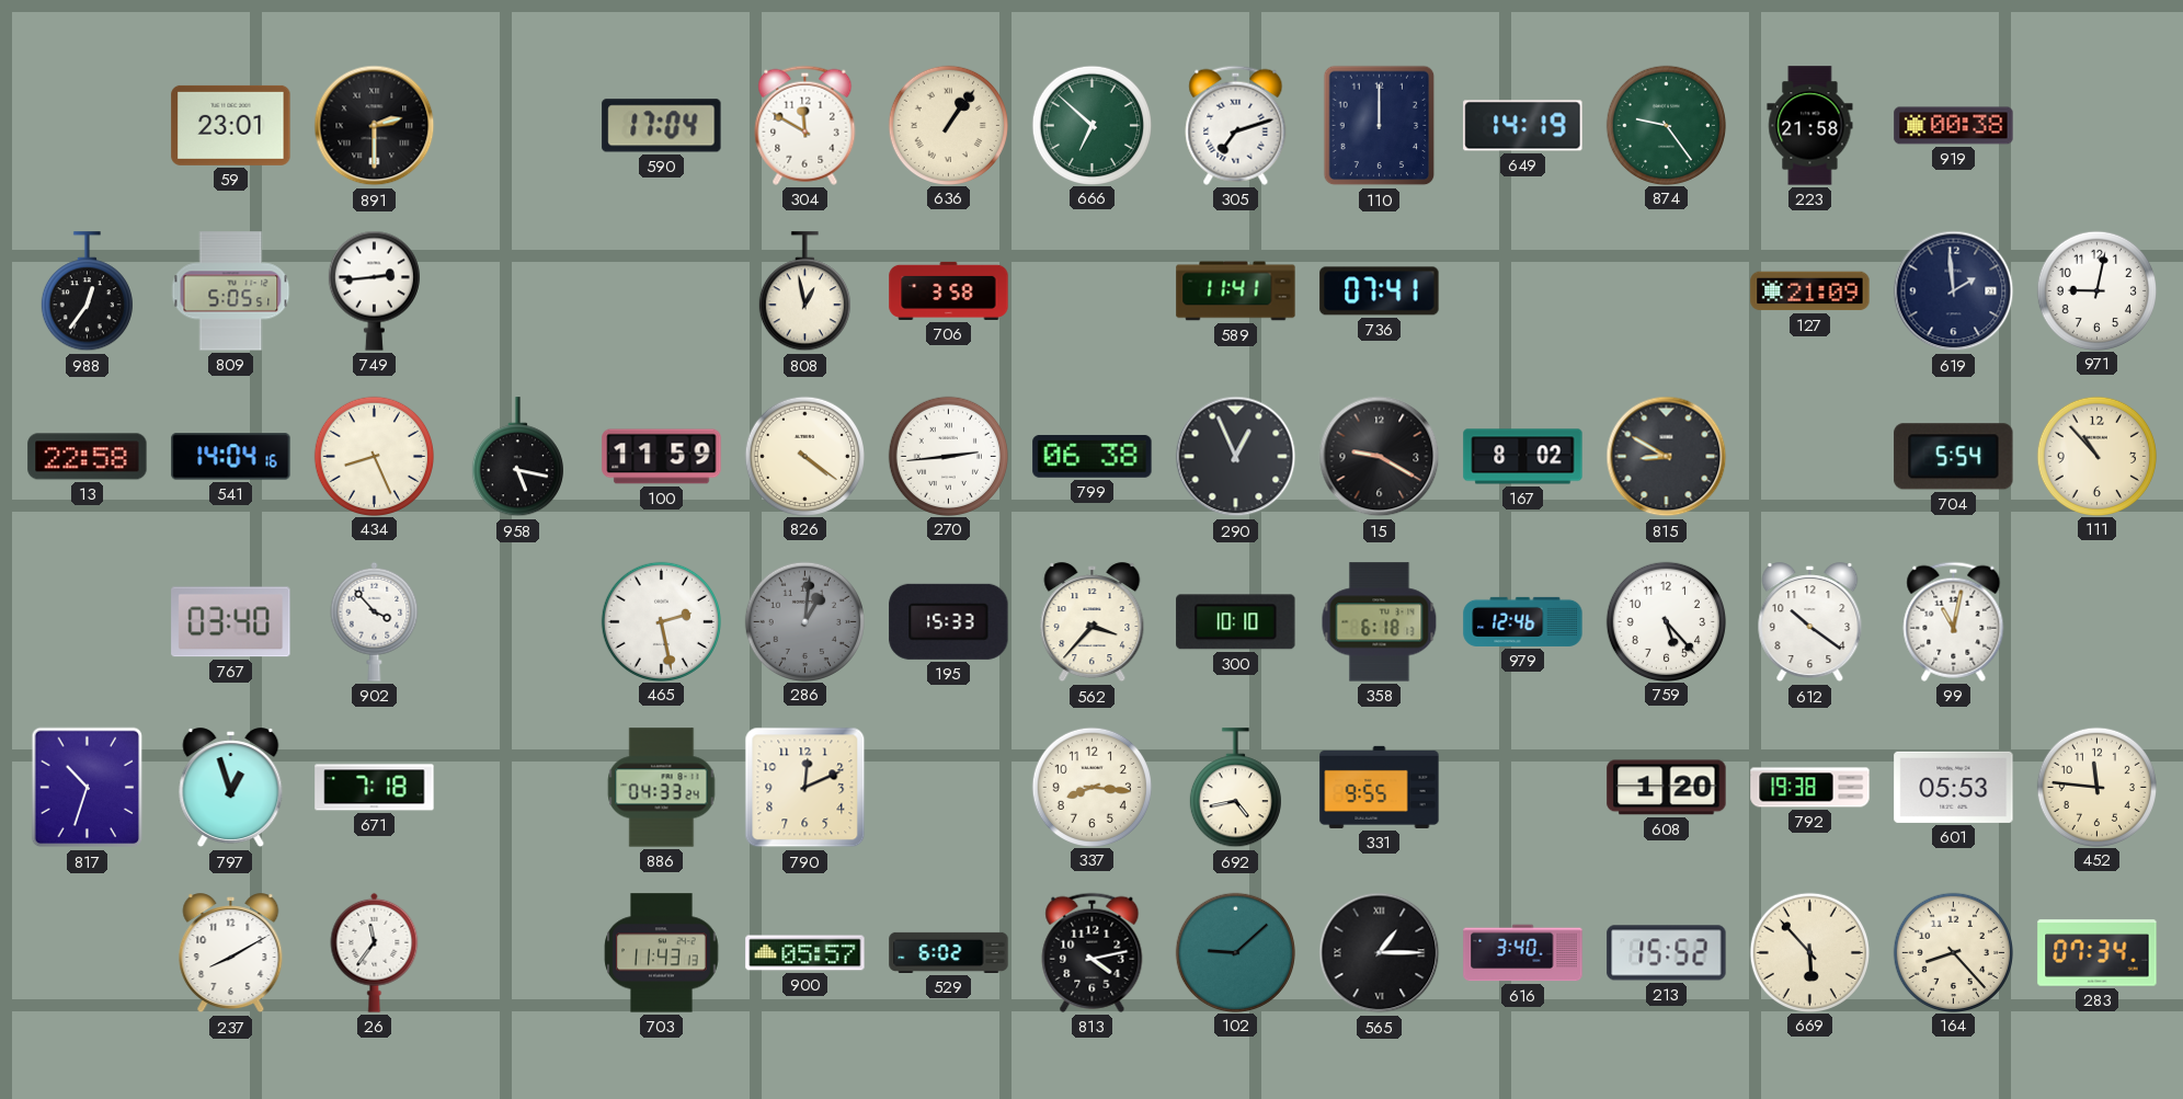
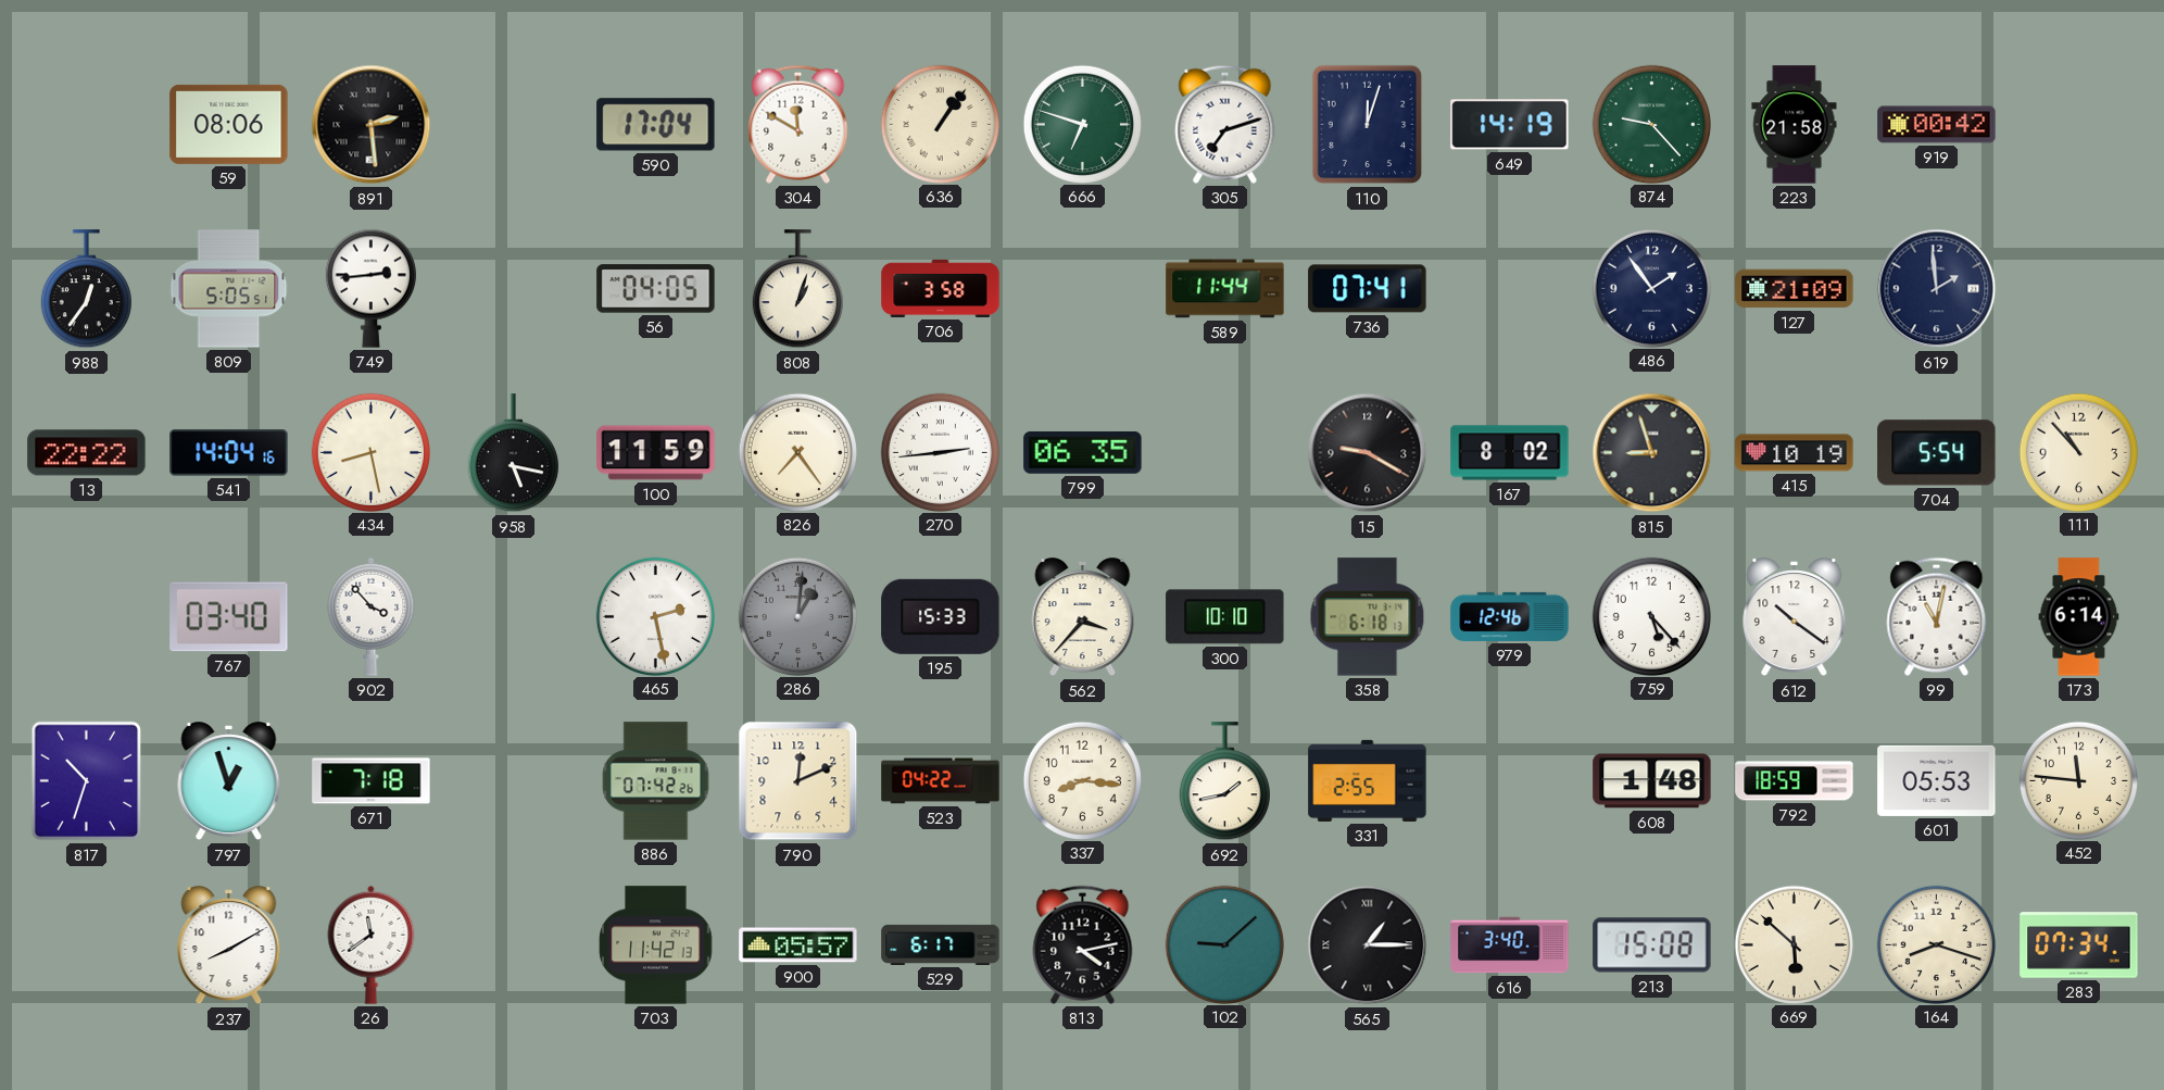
59: 23:01 -> 08:06 (229, 124)
891: 2:30 -> 2:29 (372, 125)
666: 6:52 -> 6:48 (1082, 124)
110: 12:00 -> 12:03 (1368, 125)
874: 9:24 -> 9:23 (1651, 124)
919: 00:38 -> 00:42 (1937, 125)
56: none -> 04:05 (656, 289)
808: 12:58 -> 1:03 (797, 289)
589: 11:41 -> 11:44 (1225, 289)
486: none -> 1:54 (1651, 288)
971: 9:02 -> none (2096, 290)
13: 22:58 -> 22:22 (87, 453)
434: 8:26 -> 8:28 (370, 452)
826: 4:21 -> 7:24 (797, 452)
799: 06:38 -> 06:35 (1083, 452)
290: 12:56 -> none (1236, 457)
815: 8:50 -> 8:57 (1652, 453)
415: none -> 10:19 (1795, 453)
173: none -> 6:14 (2079, 617)
886: 04:33 -> 07:42 (656, 781)
523: none -> 04:22 (941, 781)
692: 4:43 -> 1:43 (1224, 781)
331: 9:55 -> 2:55 (1368, 780)
608: 1:20 -> 1:48 (1652, 781)
792: 19:38 -> 18:59 (1795, 781)
26: 11:36 -> 11:39 (372, 944)
703: 11:43 -> 11:42 (656, 945)
529: 6:02 -> 6:17 (941, 944)
213: 15:52 -> 15:08 (1652, 945)
669: 5:53 -> 5:52 (1794, 944)
164: 8:23 -> 8:18 (1936, 944)
